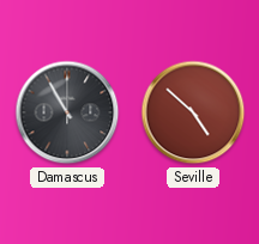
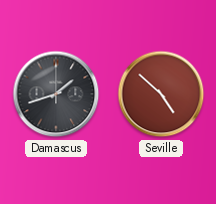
Damascus: 10:55 -> 1:42 (56, 94)
